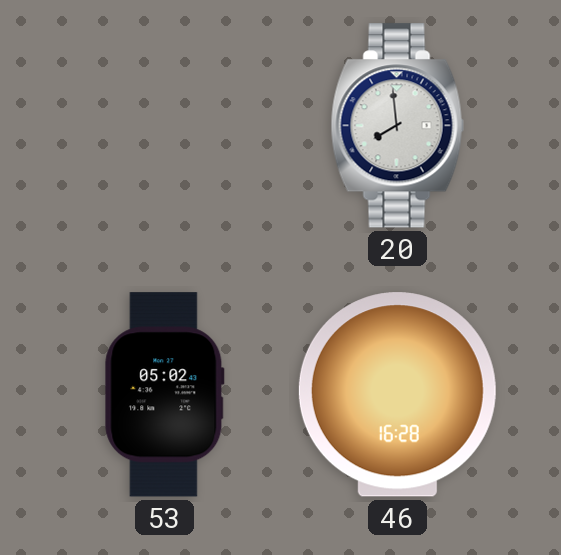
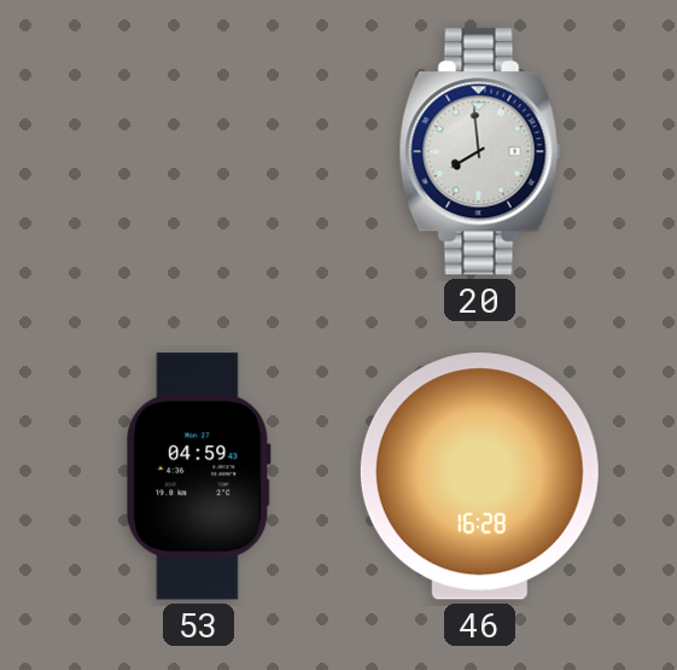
53: 05:02 -> 04:59 (198, 477)
